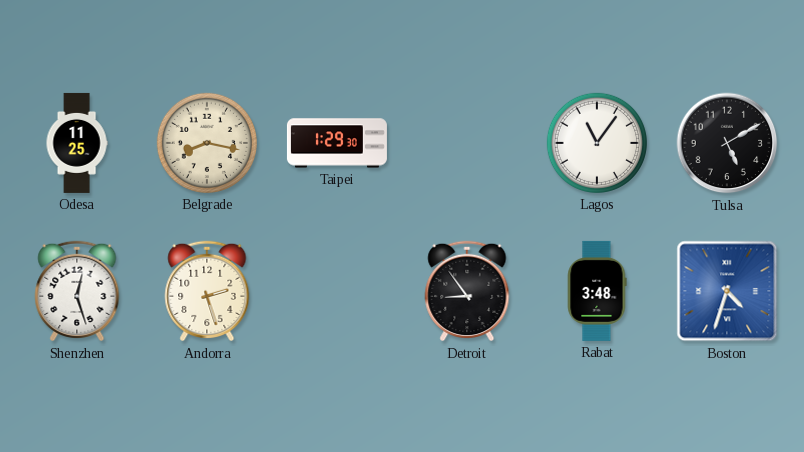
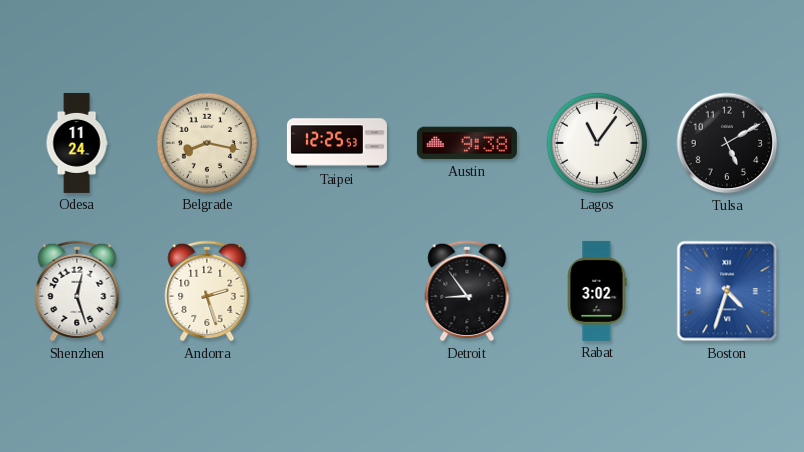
Odesa: 11:25 -> 11:24 (77, 143)
Taipei: 1:29 -> 12:25 (337, 143)
Austin: none -> 9:38 (467, 143)
Rabat: 3:48 -> 3:02 (597, 291)
